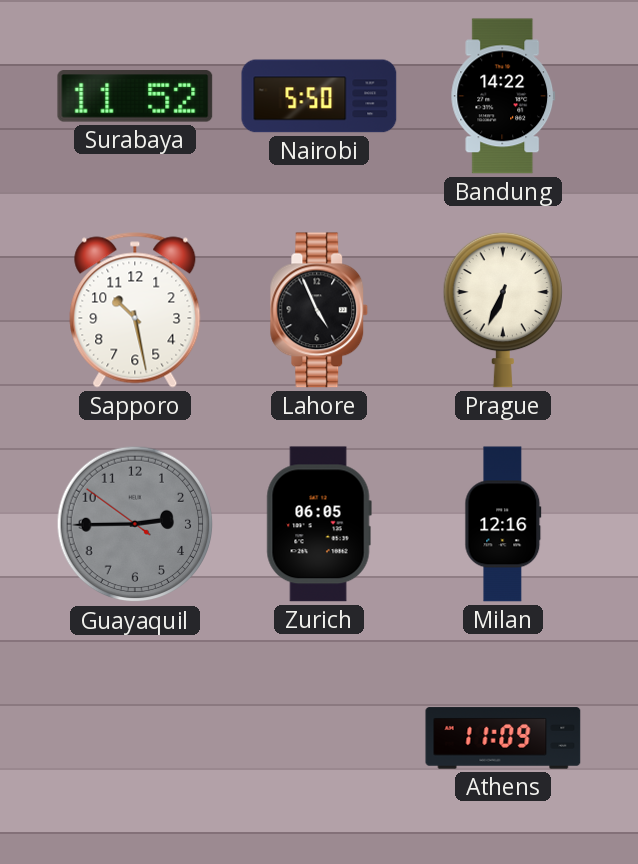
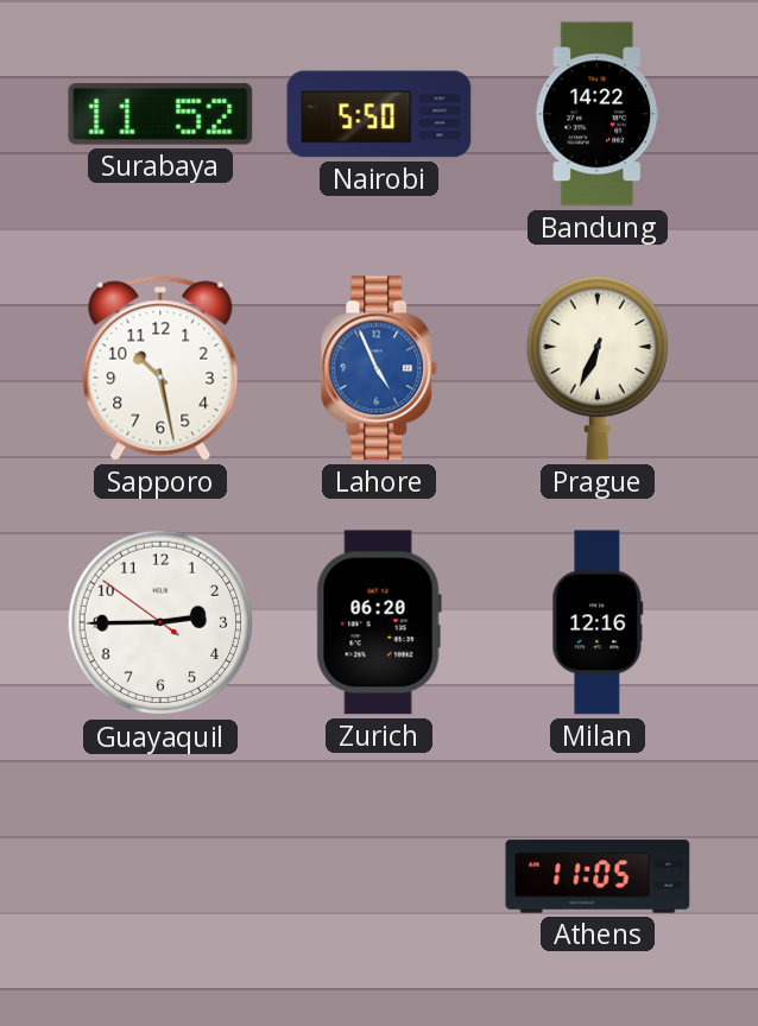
Lahore dial: black -> blue (379, 368)
Guayaquil dial: grey -> white (160, 622)
Zurich: 06:05 -> 06:20 (379, 622)
Athens: 11:09 -> 11:05 (598, 876)
